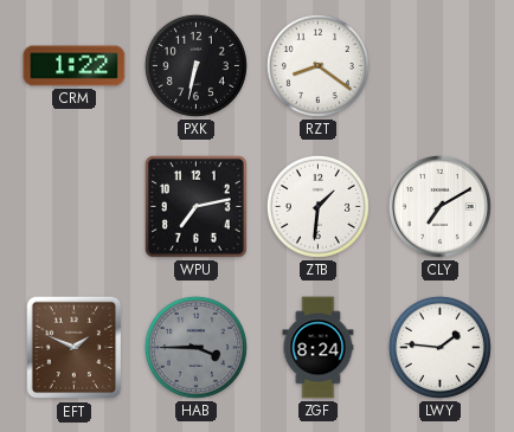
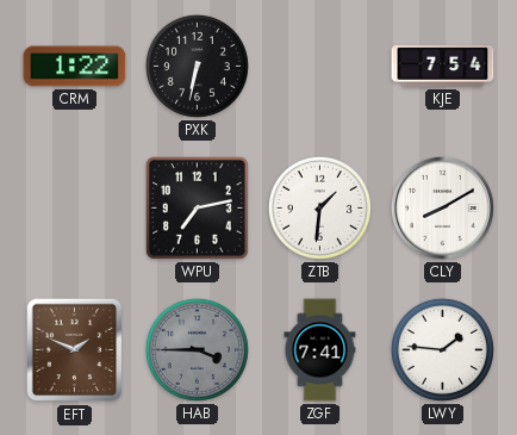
RZT: 8:21 -> none (317, 65)
KJE: none -> 7:54 (443, 67)
CLY: 7:10 -> 8:10 (442, 207)
ZGF: 8:24 -> 7:41 (320, 350)
